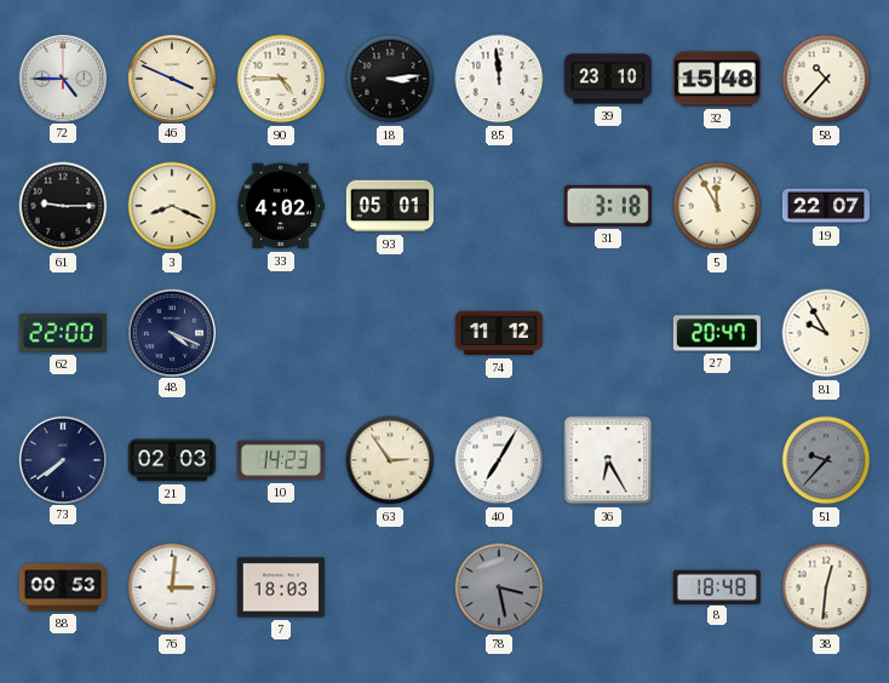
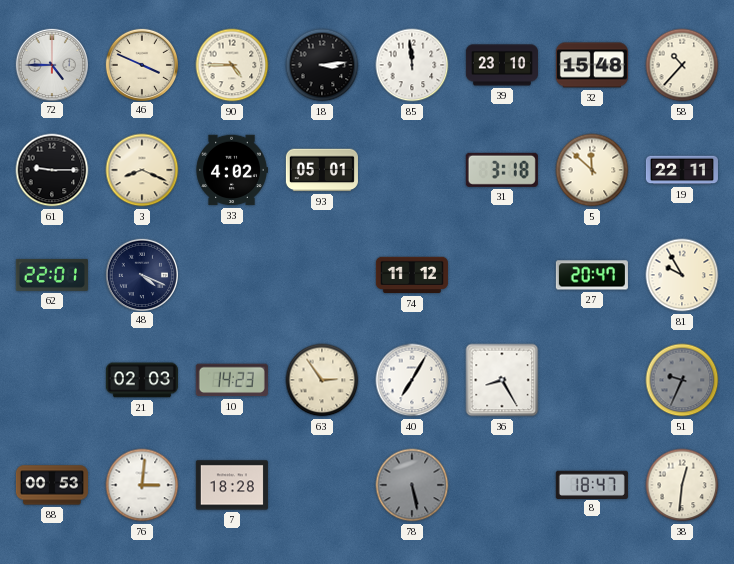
5: 11:55 -> 11:52 (592, 170)
19: 22:07 -> 22:11 (682, 170)
62: 22:00 -> 22:01 (52, 275)
73: 7:39 -> none (62, 459)
36: 6:25 -> 8:25 (502, 380)
51: 9:37 -> 9:34 (682, 380)
7: 18:03 -> 18:28 (232, 485)
78: 3:28 -> 5:28 (412, 485)
8: 18:48 -> 18:47 (592, 484)
